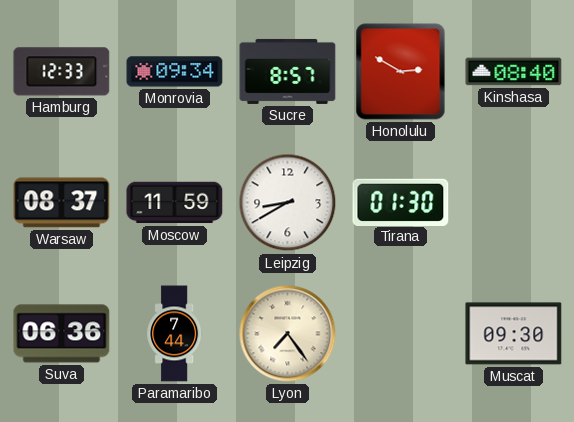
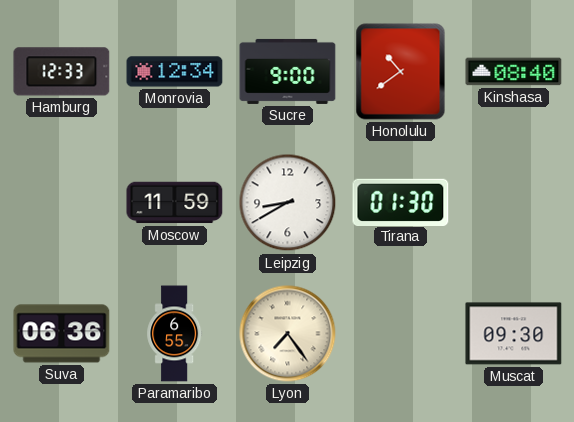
Monrovia: 09:34 -> 12:34 (175, 72)
Sucre: 8:57 -> 9:00 (288, 71)
Honolulu: 2:50 -> 10:39 (401, 72)
Warsaw: 08:37 -> none (62, 203)
Paramaribo: 7:44 -> 6:55 (175, 334)
